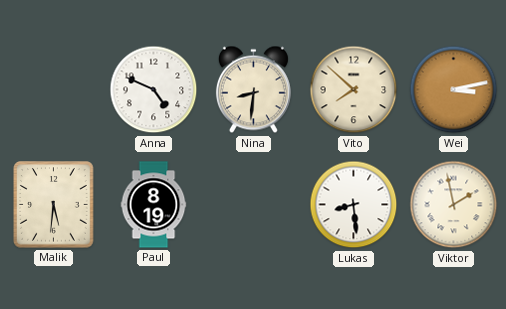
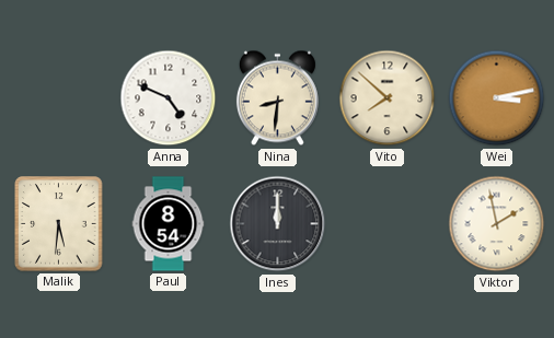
Paul: 8:19 -> 8:54 (169, 224)
Ines: none -> 12:00 (278, 224)
Lukas: 8:29 -> none (354, 205)
